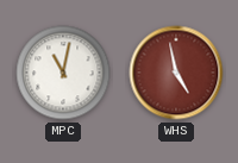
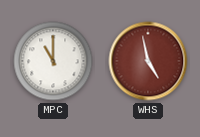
MPC: 11:02 -> 11:00 (53, 61)
